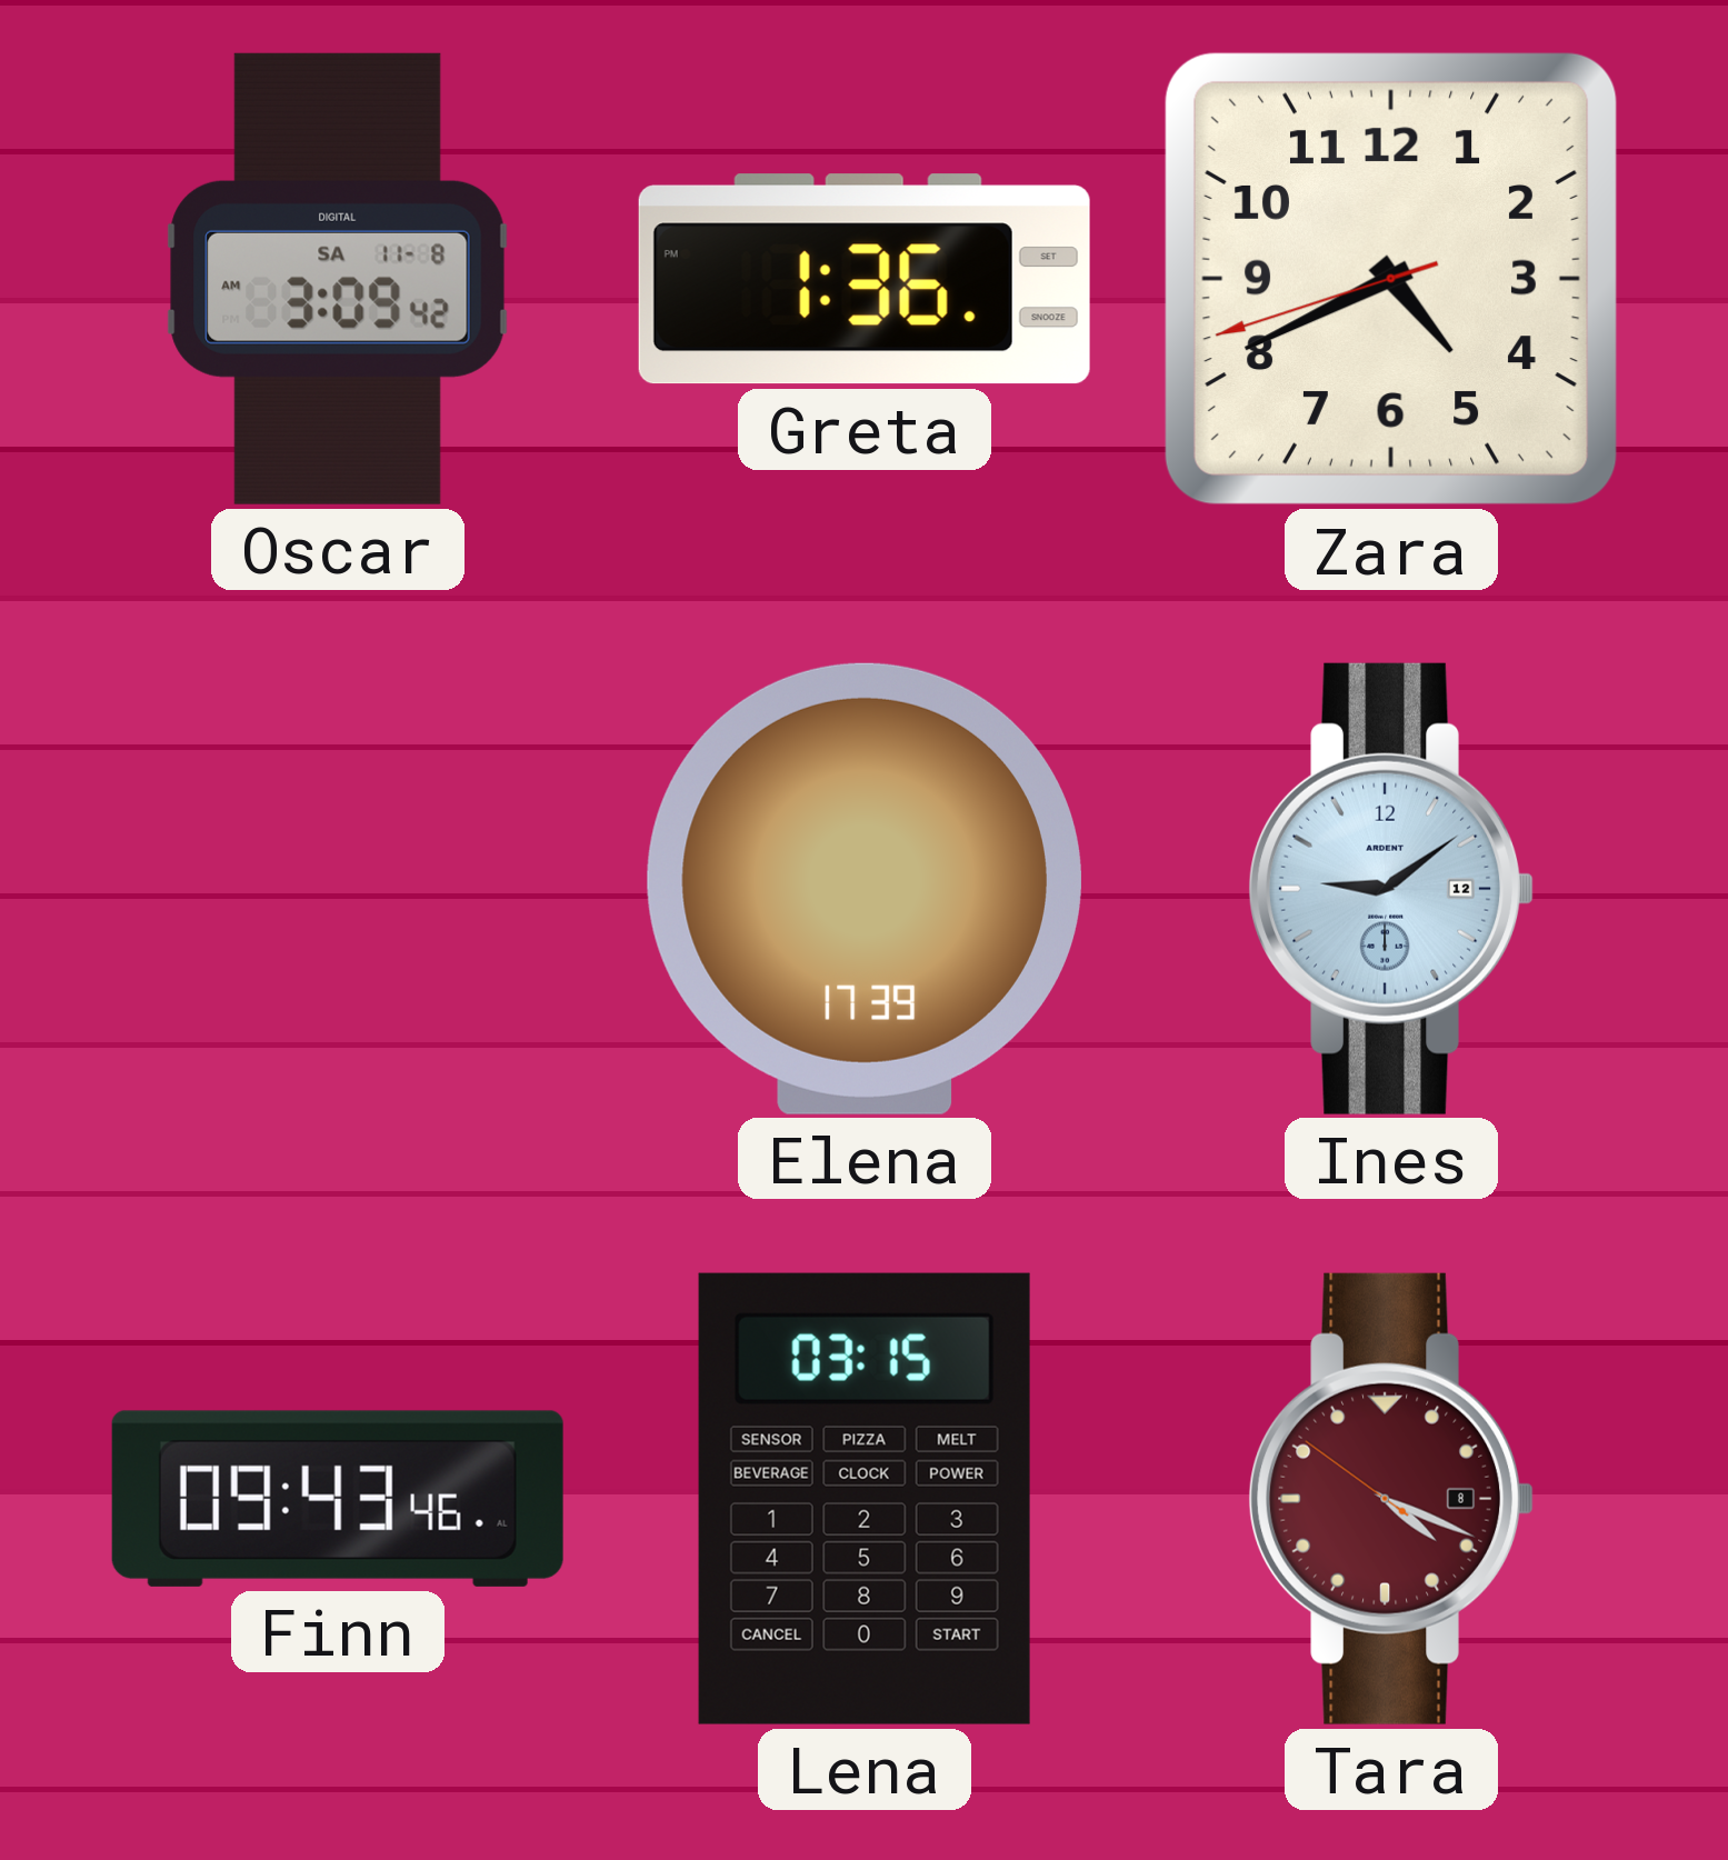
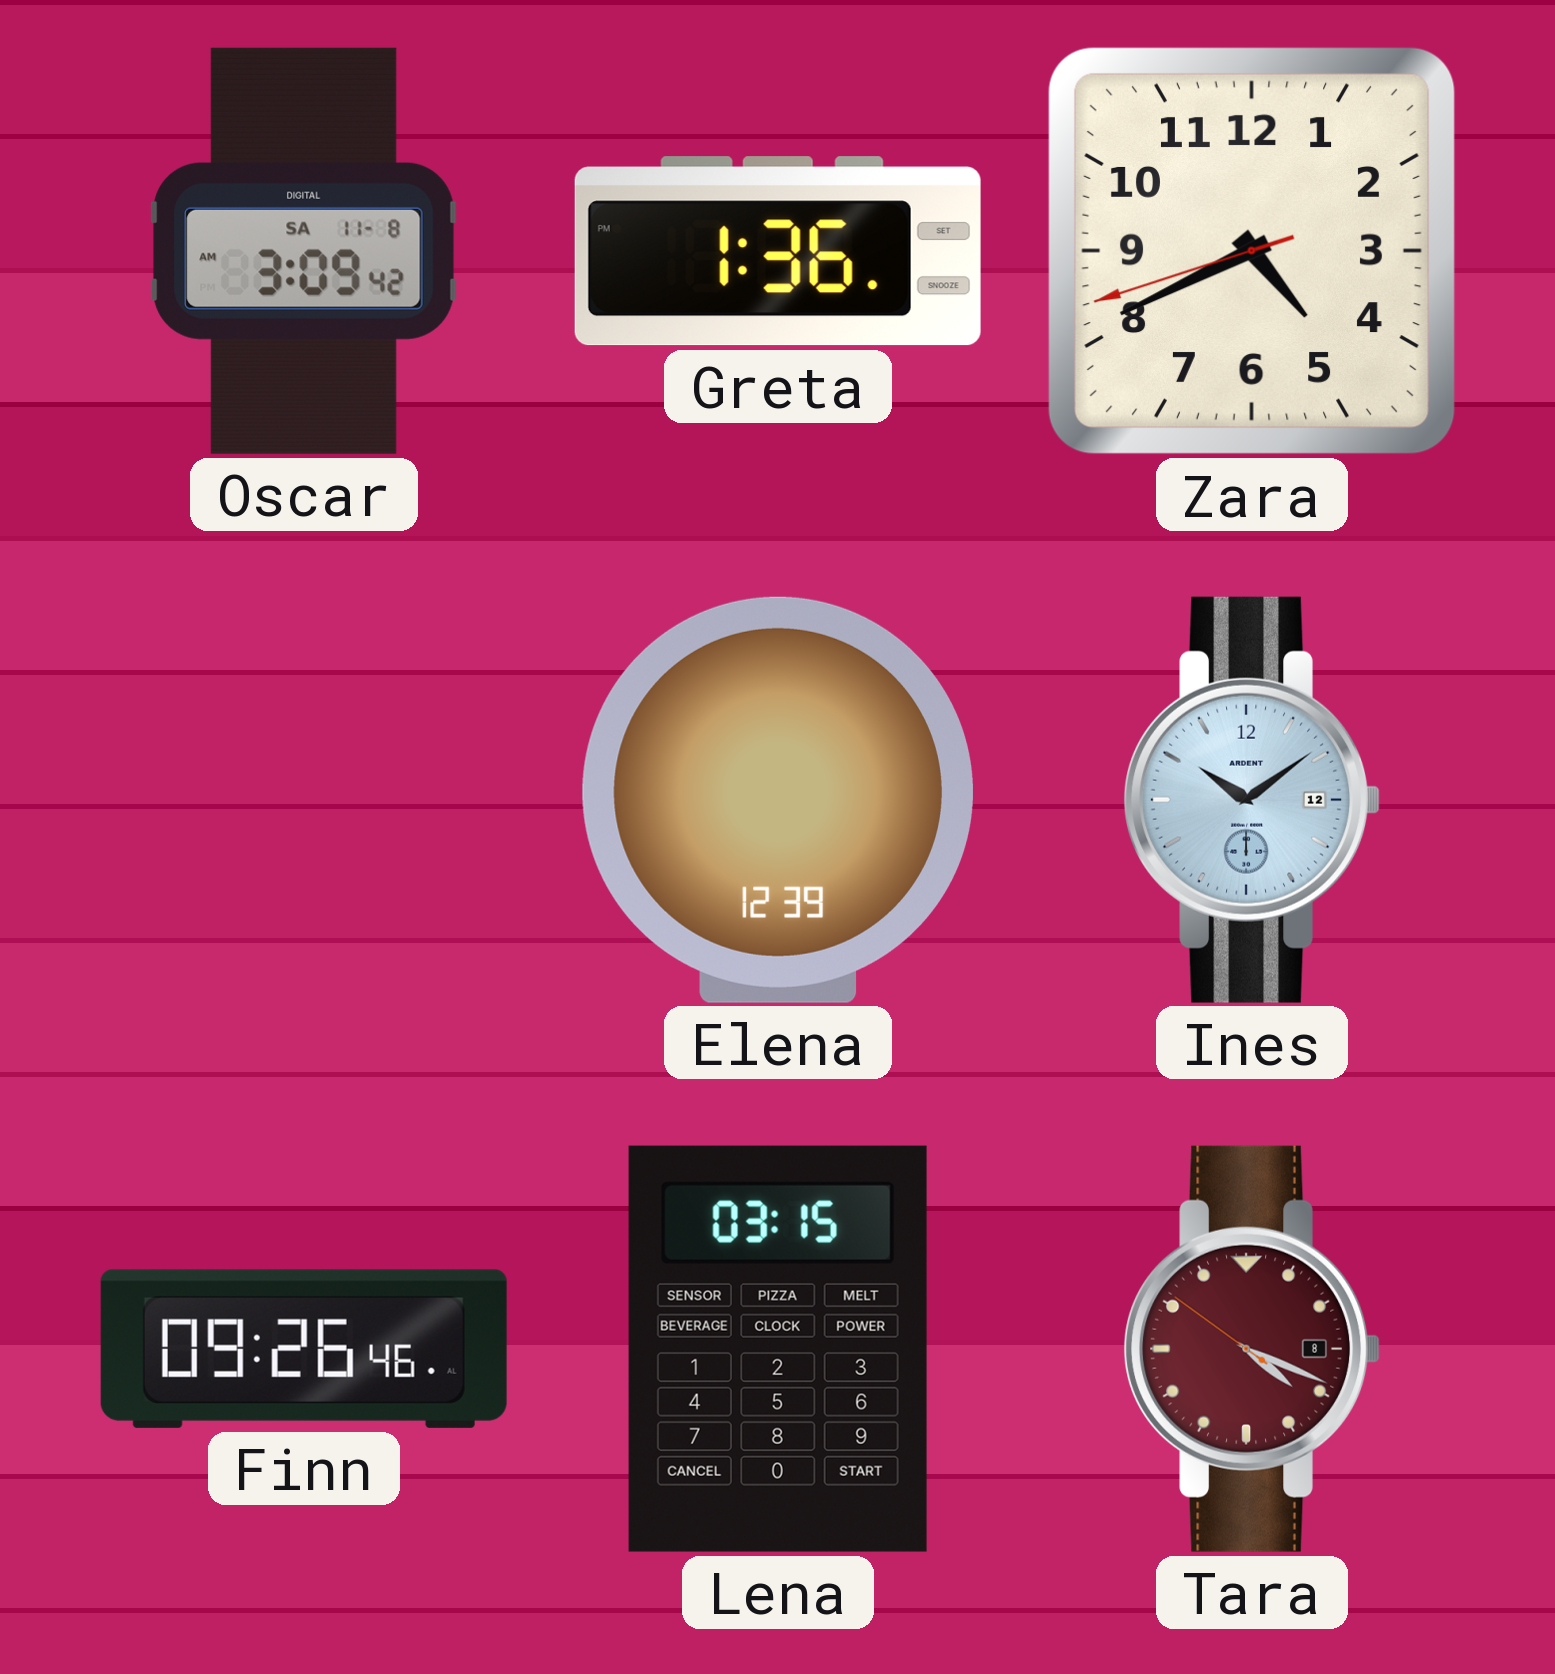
Elena: 17:39 -> 12:39 (778, 800)
Ines: 9:09 -> 10:09 (1252, 800)
Finn: 09:43 -> 09:26 (304, 1349)
